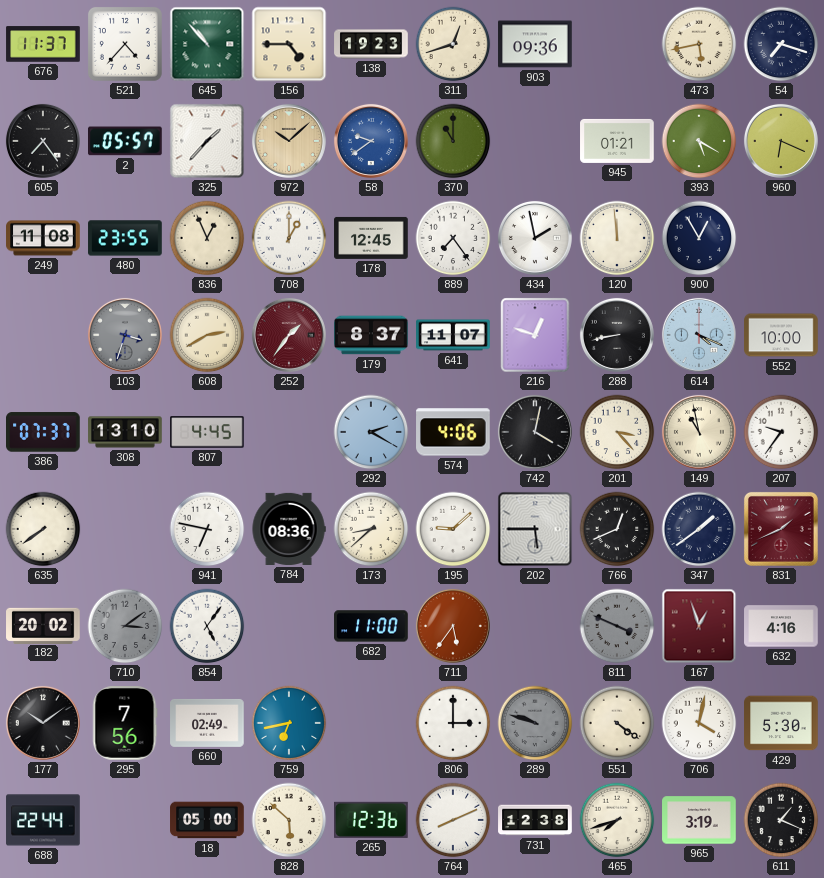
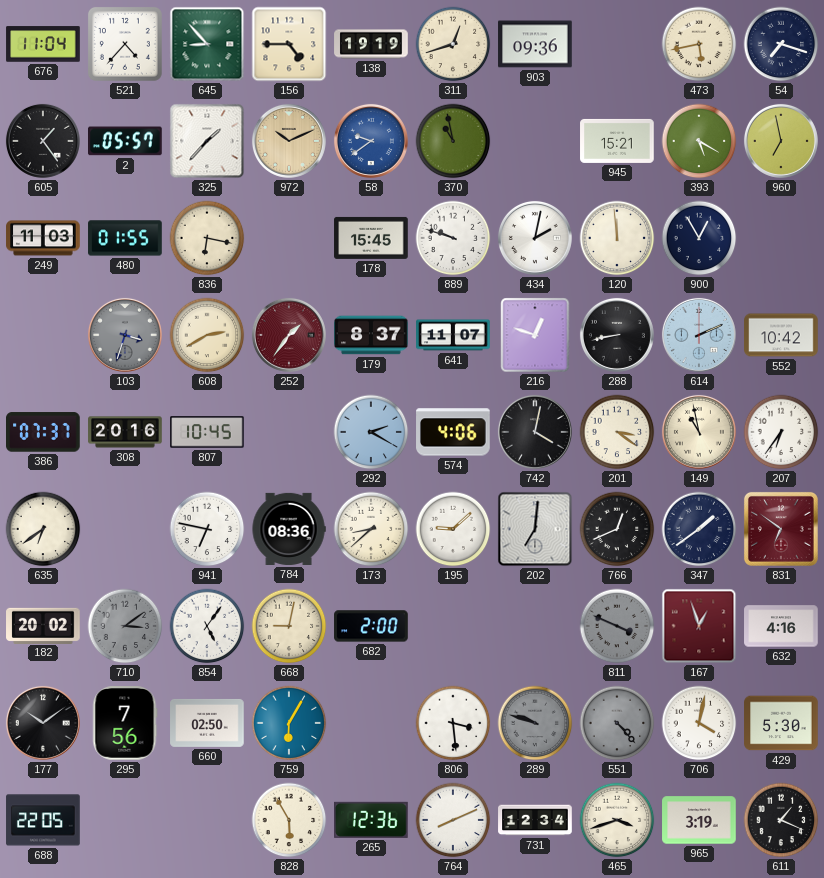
676: 11:37 -> 11:04 (43, 44)
645: 10:53 -> 8:53 (207, 44)
138: 19:23 -> 19:19 (371, 44)
605: 7:24 -> 1:24 (43, 141)
972: 10:08 -> 10:11 (289, 141)
370: 11:00 -> 10:58 (453, 141)
945: 01:21 -> 15:21 (617, 141)
960: 6:19 -> 6:58 (781, 141)
249: 11:08 -> 11:03 (43, 238)
480: 23:55 -> 01:55 (125, 238)
836: 12:56 -> 6:17 (207, 238)
708: 1:00 -> none (289, 238)
178: 12:45 -> 15:45 (371, 238)
889: 7:24 -> 9:48 (453, 238)
434: 1:58 -> 2:02 (535, 238)
614: 4:19 -> 2:11 (699, 335)
552: 10:00 -> 10:42 (781, 335)
308: 13:10 -> 20:16 (125, 432)
807: 4:45 -> 10:45 (207, 432)
201: 3:23 -> 3:21 (617, 432)
207: 9:36 -> 6:36 (781, 432)
635: 7:39 -> 6:39 (43, 529)
202: 5:45 -> 7:01 (535, 529)
831: 1:41 -> 6:51 (781, 529)
668: none -> 9:02 (289, 626)
682: 11:00 -> 2:00 (371, 626)
711: 5:36 -> none (453, 626)
660: 02:49 -> 02:50 (207, 723)
759: 6:43 -> 6:05 (289, 723)
806: 3:00 -> 3:29 (453, 723)
551: 4:21 -> 4:23 (617, 723)
551 dial: cream -> grey (617, 723)
688: 22:44 -> 22:05 (43, 820)
18: 05:00 -> none (207, 820)
828: 5:52 -> 5:55 (289, 820)
731: 12:38 -> 12:34 (535, 820)
465: 7:42 -> 3:42 (617, 820)
